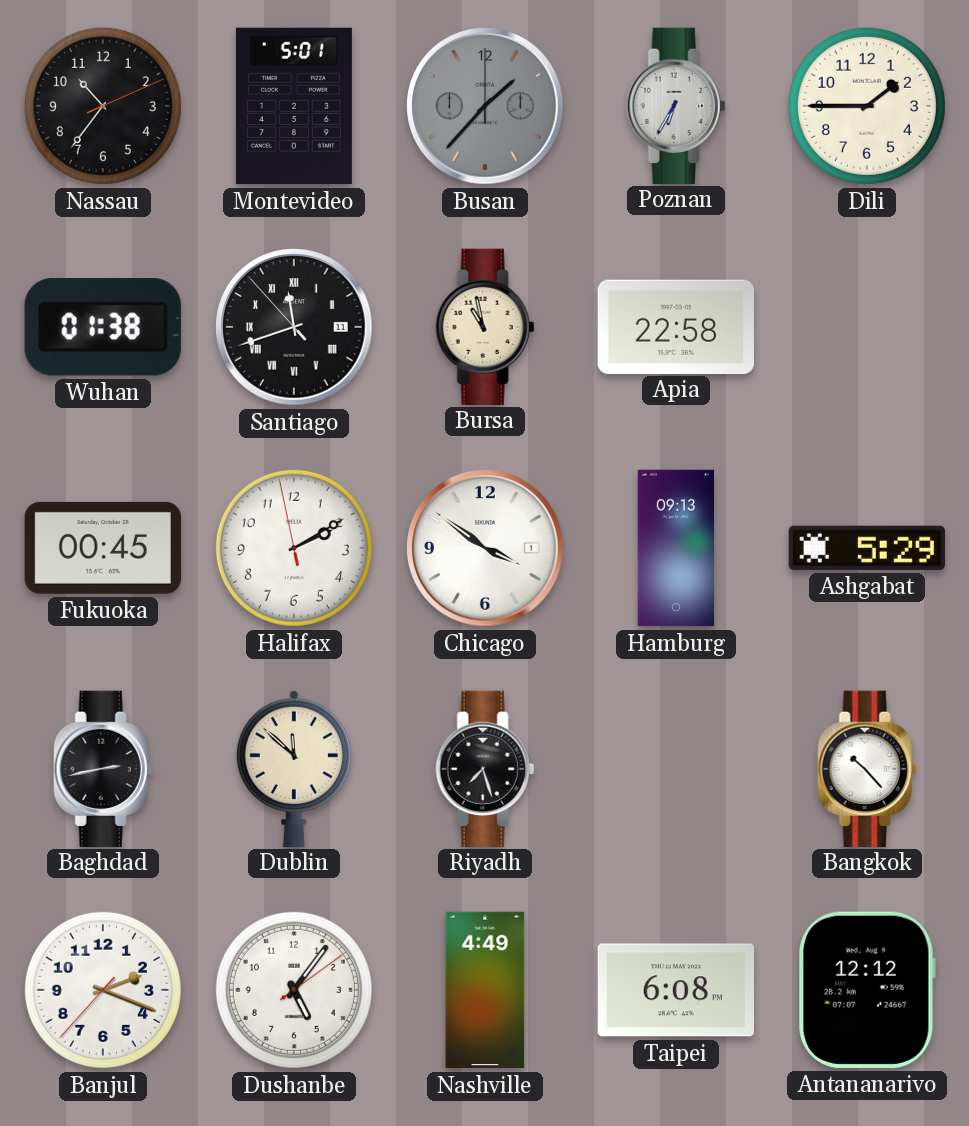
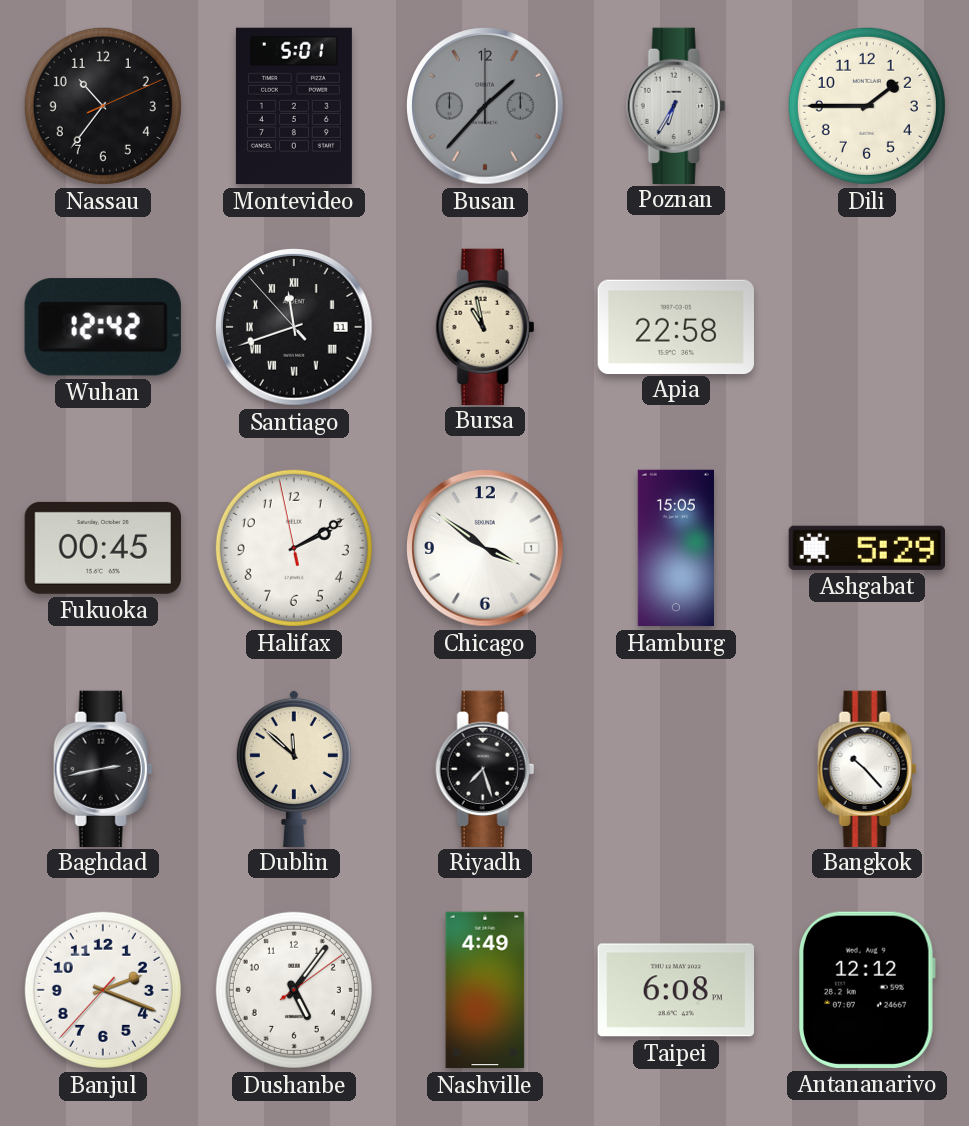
Wuhan: 01:38 -> 12:42 (103, 327)
Hamburg: 09:13 -> 15:05 (675, 548)
